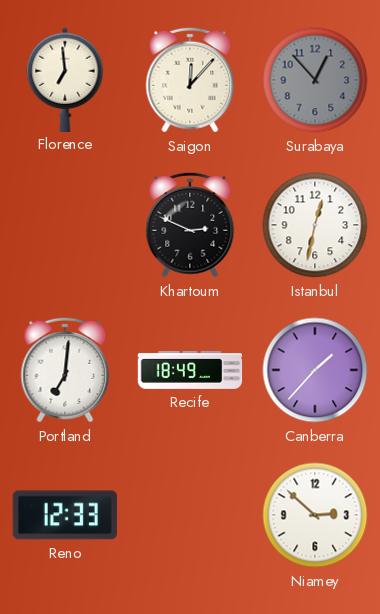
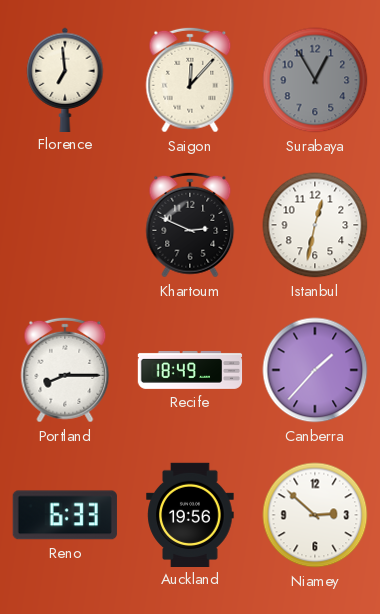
Surabaya: 12:53 -> 12:55 (315, 80)
Portland: 7:01 -> 8:15 (65, 370)
Reno: 12:33 -> 6:33 (65, 515)
Auckland: none -> 19:56 (190, 514)
